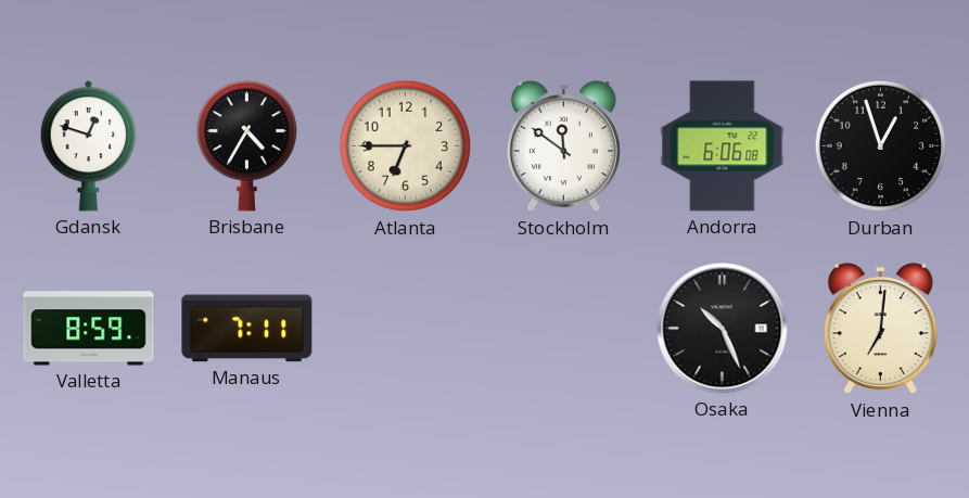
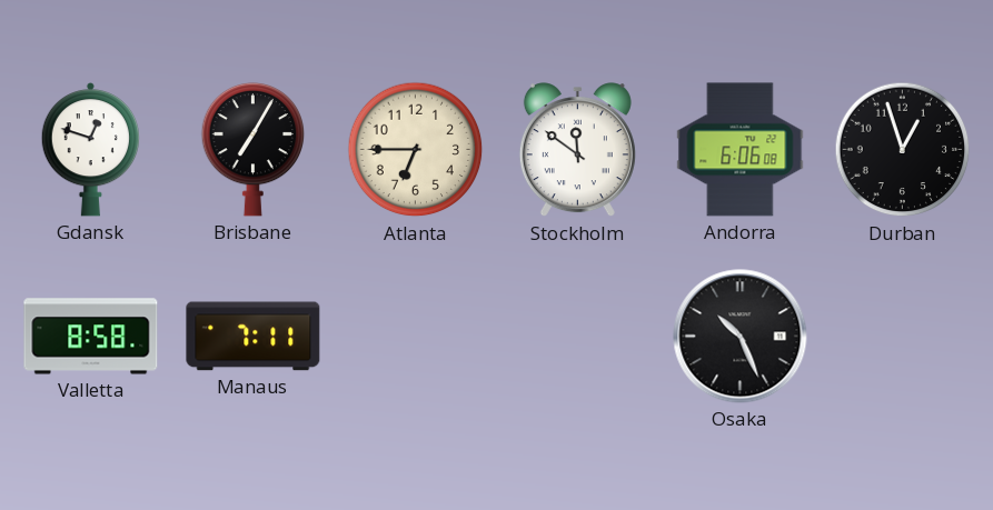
Brisbane: 4:35 -> 7:05 (254, 149)
Valletta: 8:59 -> 8:58 (91, 337)
Vienna: 7:01 -> none (880, 329)
